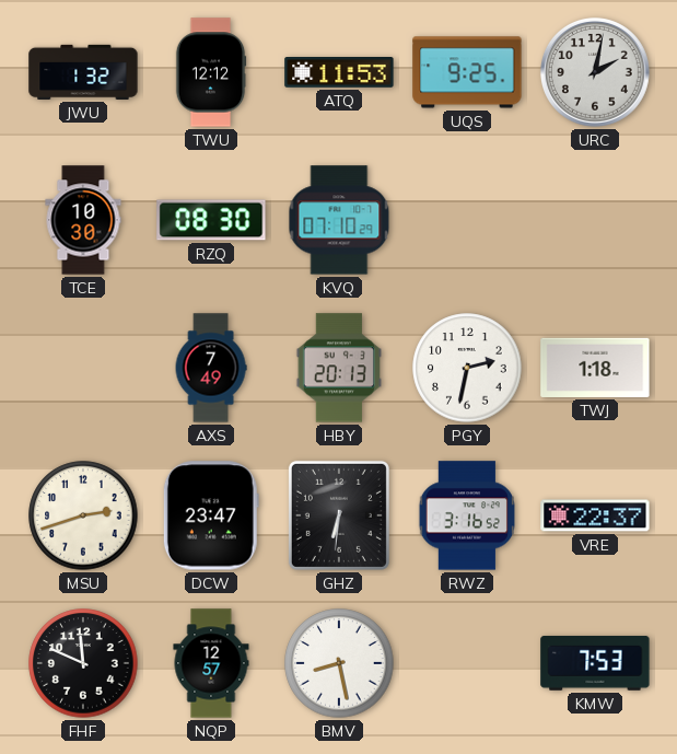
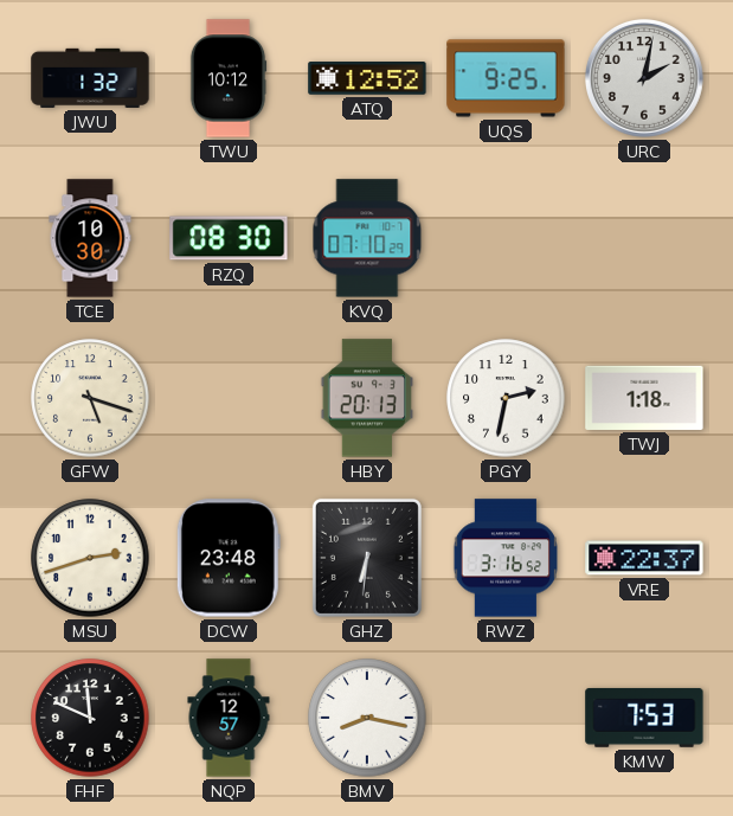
TWU: 12:12 -> 10:12 (229, 78)
ATQ: 11:53 -> 12:52 (367, 78)
GFW: none -> 5:18 (90, 398)
AXS: 7:49 -> none (211, 368)
DCW: 23:47 -> 23:48 (229, 558)
BMV: 8:28 -> 8:17 (367, 718)
